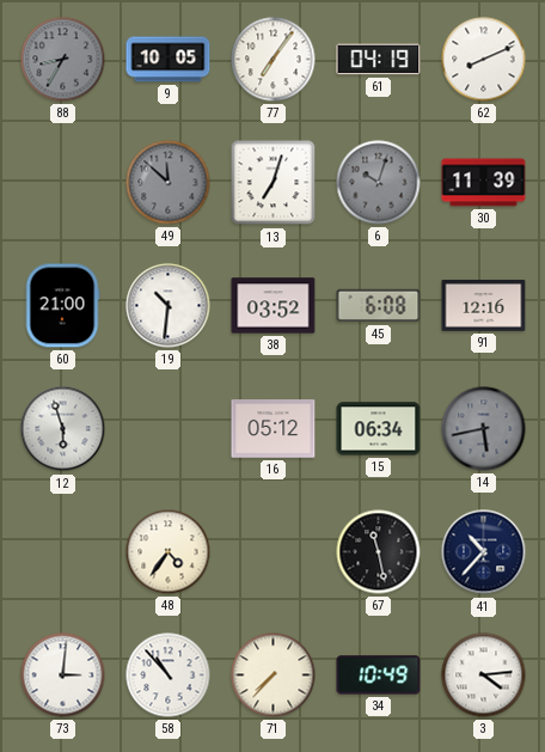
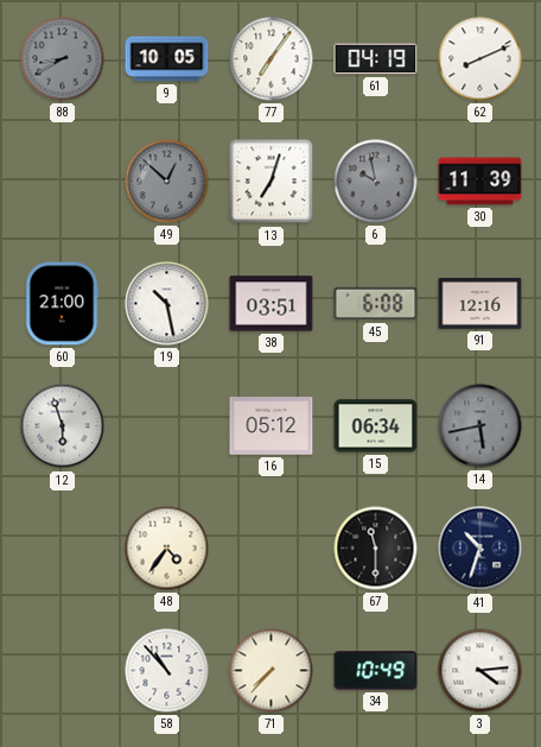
88: 8:35 -> 8:40 (63, 59)
49: 11:52 -> 12:52 (167, 182)
6: 10:03 -> 9:58 (376, 182)
19: 10:31 -> 10:28 (167, 304)
38: 03:52 -> 03:51 (272, 304)
67: 11:28 -> 11:30 (376, 549)
41: 10:37 -> 10:33 (480, 549)
73: 3:01 -> none (63, 675)
